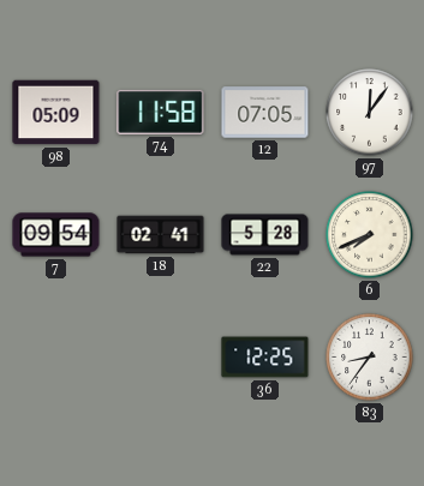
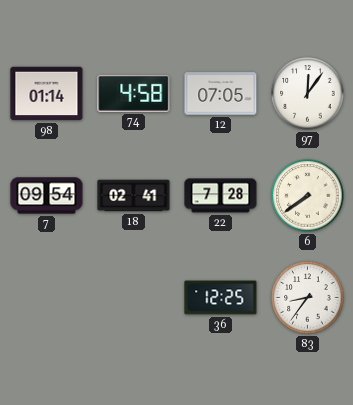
98: 05:09 -> 01:14 (47, 94)
74: 11:58 -> 4:58 (134, 93)
22: 5:28 -> 7:28 (221, 196)
6: 7:41 -> 7:39 (308, 196)
